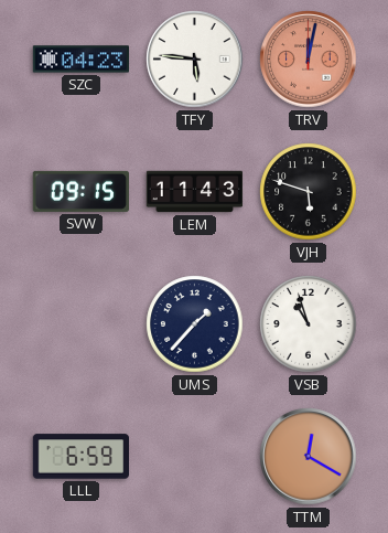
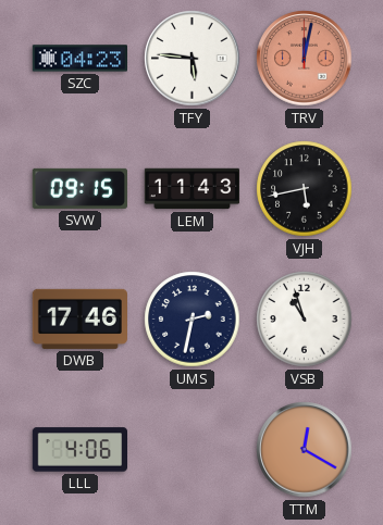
VJH: 5:48 -> 5:43 (305, 189)
DWB: none -> 17:46 (79, 318)
UMS: 1:37 -> 2:32 (193, 320)
LLL: 6:59 -> 4:06 (81, 450)
